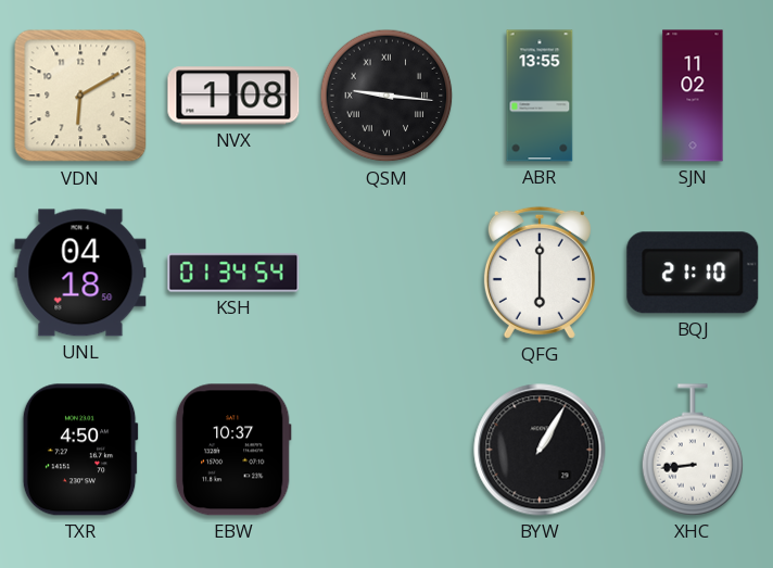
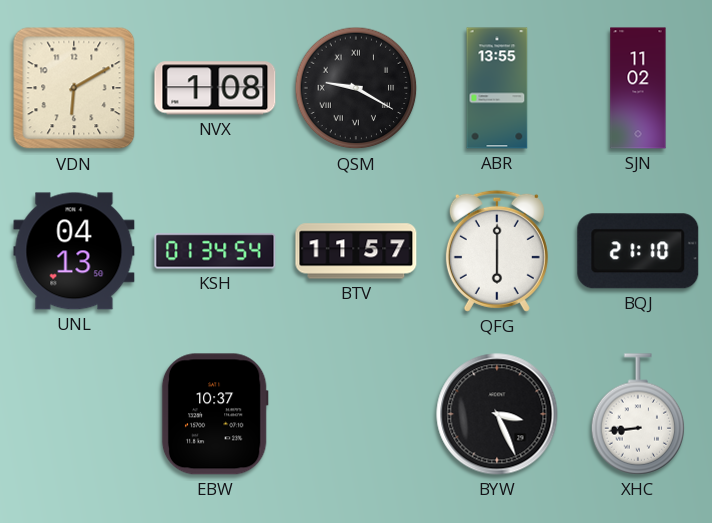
QSM: 9:16 -> 9:20 (356, 88)
UNL: 04:18 -> 04:13 (74, 251)
BTV: none -> 11:57 (356, 251)
TXR: 4:50 -> none (80, 450)
BYW: 1:05 -> 3:26 (497, 414)
